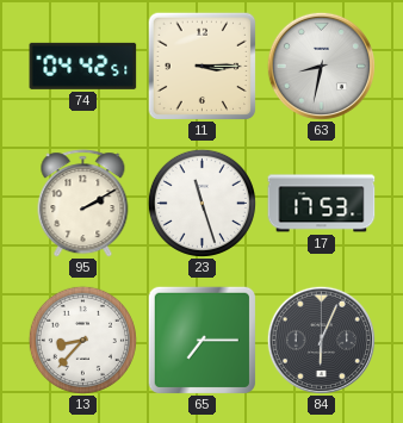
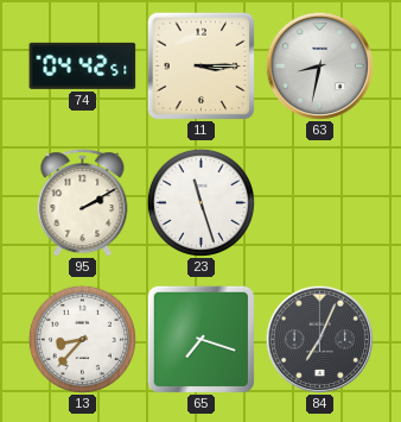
17: 17:53 -> none (322, 204)
65: 7:15 -> 7:18 (200, 339)
84: 6:04 -> 7:04 (319, 339)
